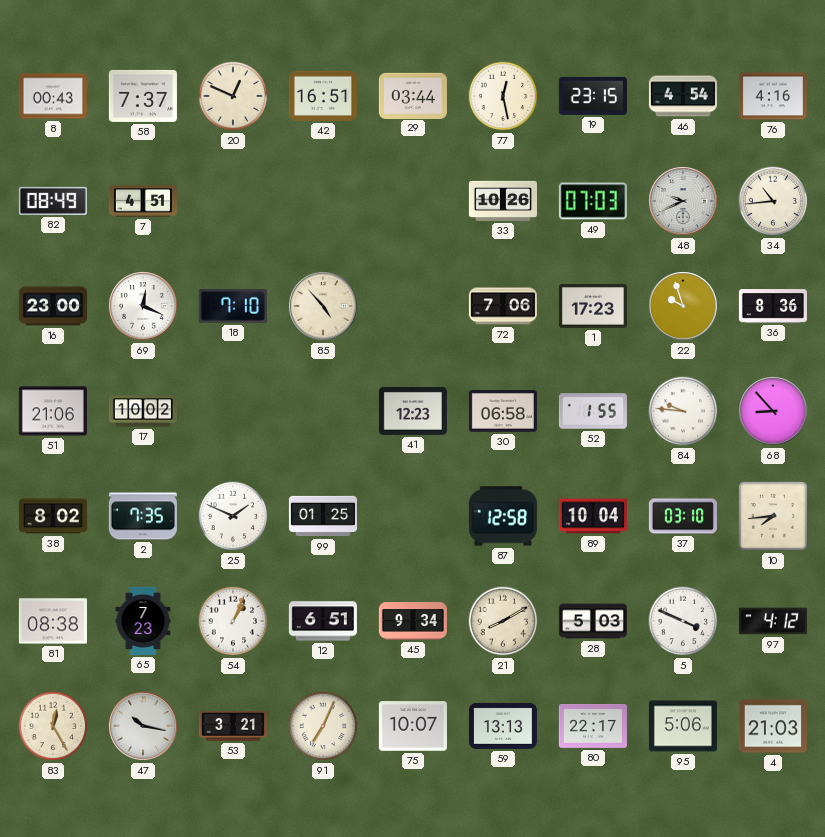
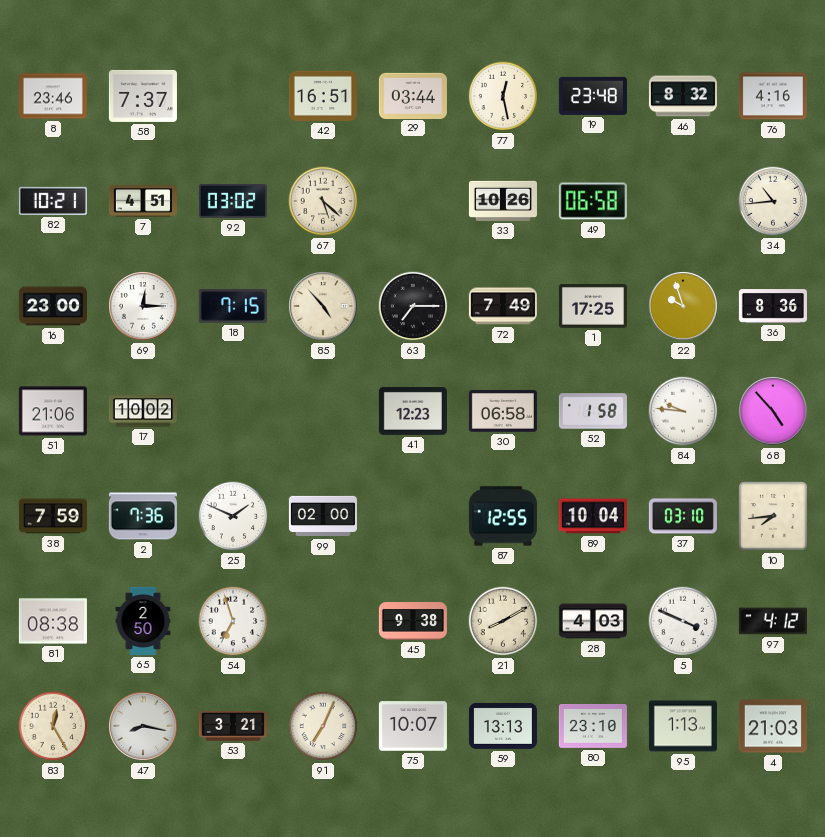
8: 00:43 -> 23:46 (53, 96)
20: 12:49 -> none (233, 96)
19: 23:15 -> 23:48 (593, 96)
46: 4:54 -> 8:32 (683, 96)
82: 08:49 -> 10:21 (53, 201)
92: none -> 03:02 (233, 201)
67: none -> 5:22 (323, 201)
49: 07:03 -> 06:58 (593, 201)
48: 9:41 -> none (684, 202)
69: 12:19 -> 12:15 (144, 307)
18: 7:10 -> 7:15 (233, 306)
63: none -> 7:15 (413, 306)
72: 7:06 -> 7:49 (503, 306)
1: 17:23 -> 17:25 (593, 307)
52: 1:55 -> 1:58 (593, 411)
68: 8:53 -> 4:53 (774, 412)
38: 8:02 -> 7:59 (53, 516)
2: 7:35 -> 7:36 (143, 516)
99: 01:25 -> 02:00 (323, 516)
87: 12:58 -> 12:55 (503, 516)
65: 7:23 -> 2:50 (143, 621)
54: 1:04 -> 6:57 (233, 621)
12: 6:51 -> none (323, 621)
45: 9:34 -> 9:38 (413, 622)
28: 5:03 -> 4:03 (593, 621)
47: 10:17 -> 8:17 (144, 727)
80: 22:17 -> 23:10 (593, 727)
95: 5:06 -> 1:13 (683, 726)
